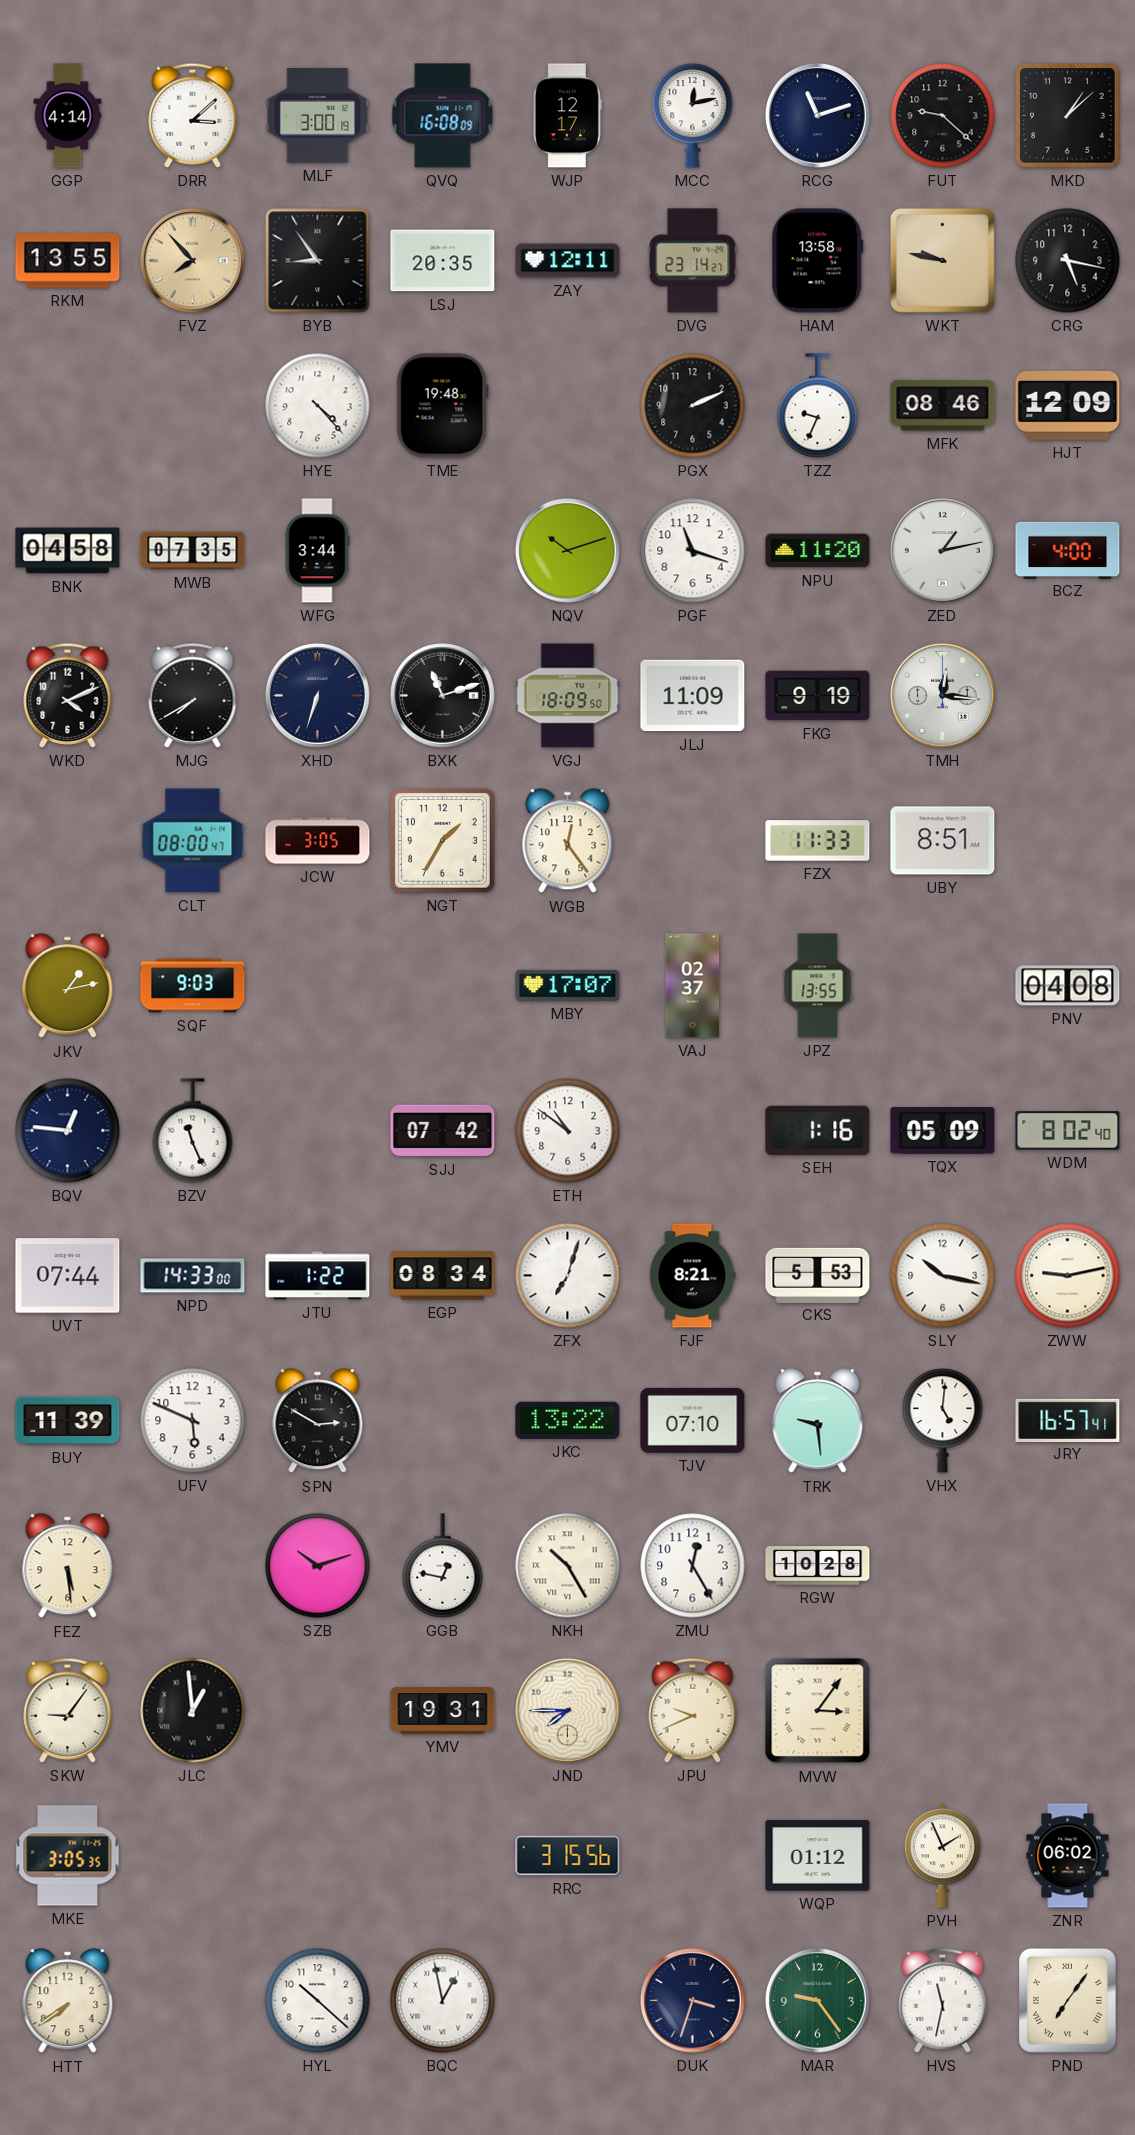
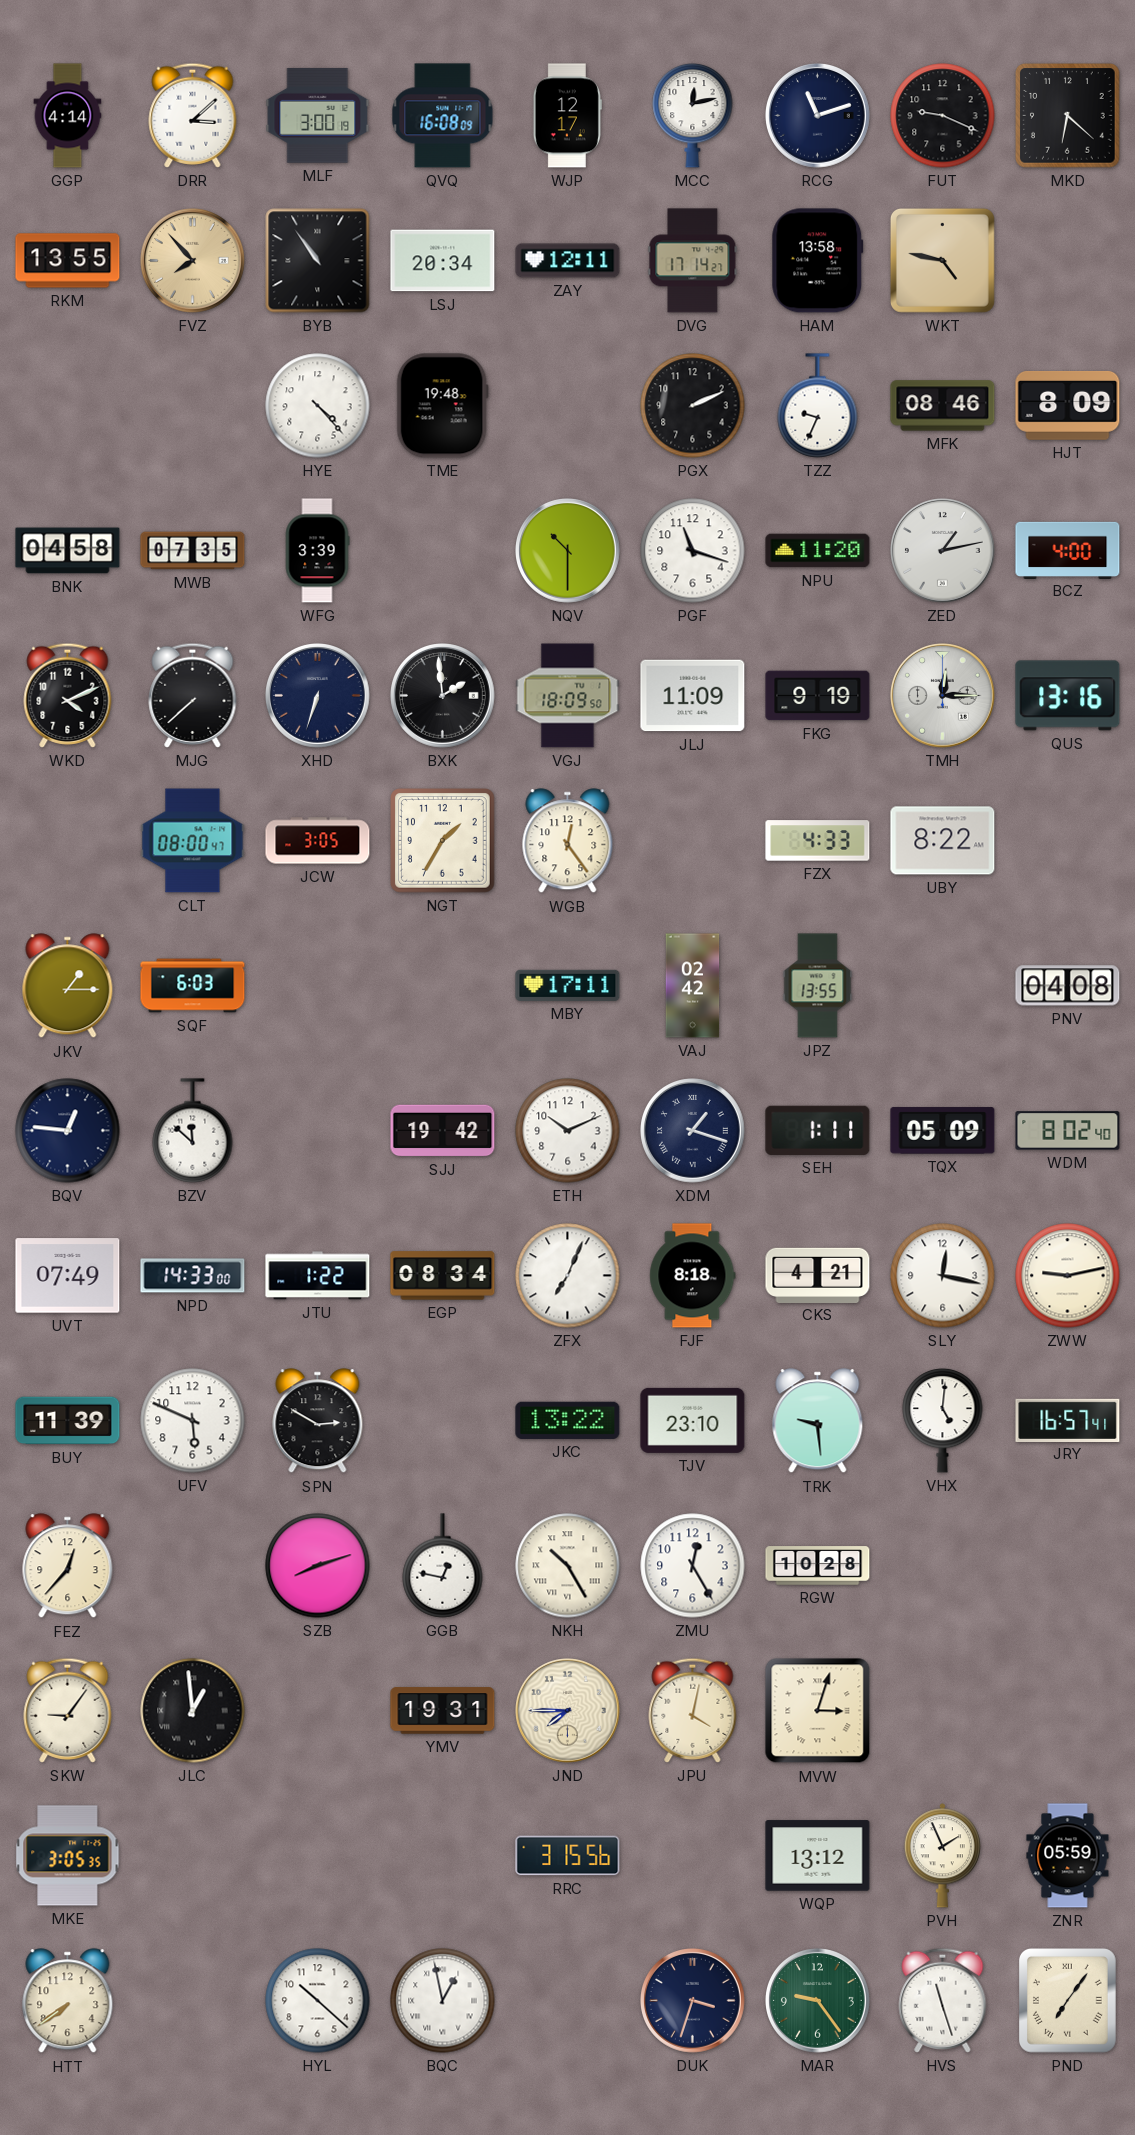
FUT: 9:22 -> 9:19 (943, 116)
MKD: 1:08 -> 6:22 (1068, 116)
BYB: 8:54 -> 10:54 (318, 261)
LSJ: 20:35 -> 20:34 (443, 261)
DVG: 23:14 -> 17:14 (693, 261)
WKT: 9:47 -> 4:47 (942, 260)
CRG: 5:17 -> none (1068, 261)
HJT: 12:09 -> 8:09 (1068, 405)
WFG: 3:44 -> 3:39 (317, 551)
NQV: 10:12 -> 10:30 (568, 551)
MJG: 7:40 -> 7:38 (193, 695)
BXK: 11:12 -> 1:59 (443, 696)
TMH: 12:16 -> 12:15 (943, 696)
QUS: none -> 13:16 (1068, 696)
FZX: 11:33 -> 4:33 (818, 841)
UBY: 8:51 -> 8:22 (943, 841)
JKV: 1:13 -> 1:15 (68, 986)
SQF: 9:03 -> 6:03 (193, 986)
MBY: 17:07 -> 17:11 (568, 985)
VAJ: 02:37 -> 02:42 (693, 986)
BZV: 11:26 -> 11:52 (193, 1131)
SJJ: 07:42 -> 19:42 (443, 1131)
ETH: 10:51 -> 10:11 (568, 1131)
XDM: none -> 1:18 (693, 1131)
SEH: 1:16 -> 1:11 (818, 1130)
UVT: 07:44 -> 07:49 (68, 1276)
ZFX: 7:03 -> 7:04 (568, 1276)
FJF: 8:21 -> 8:18 (693, 1276)
CKS: 5:53 -> 4:21 (818, 1275)
SLY: 10:17 -> 12:17 (943, 1276)
TJV: 07:10 -> 23:10 (693, 1420)
FEZ: 5:29 -> 12:37 (68, 1566)
SZB: 10:12 -> 8:12 (318, 1566)
JPU: 9:41 -> 4:02 (693, 1710)
MVW: 3:06 -> 3:03 (818, 1711)
WQP: 01:12 -> 13:12 (818, 1856)
ZNR: 06:02 -> 05:59 (1068, 1856)
HVS: 11:32 -> 11:27 (943, 2000)
